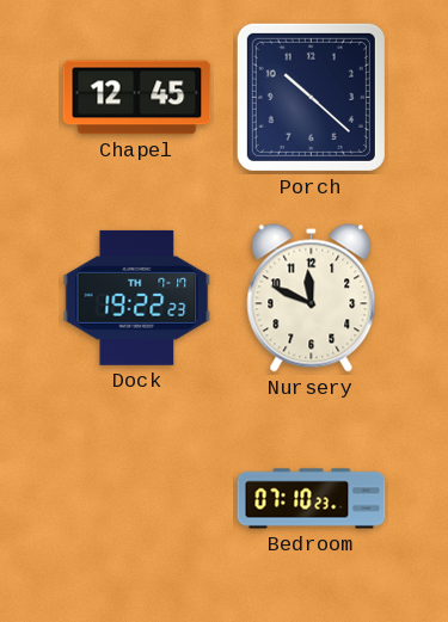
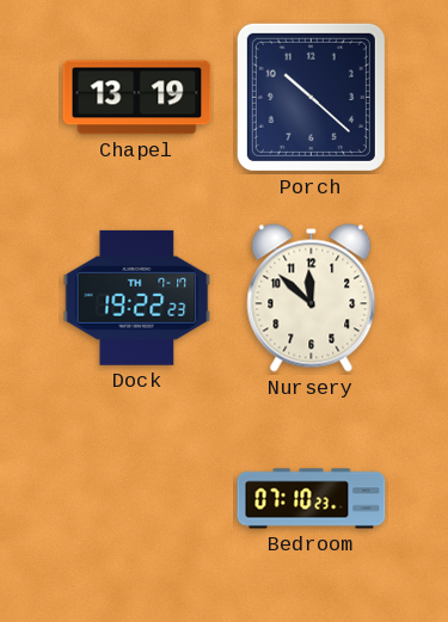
Chapel: 12:45 -> 13:19 (137, 98)
Nursery: 11:49 -> 11:52 (312, 298)
